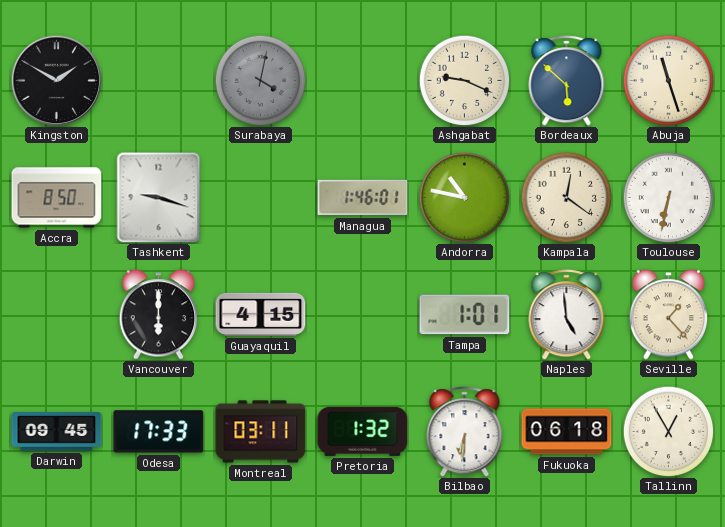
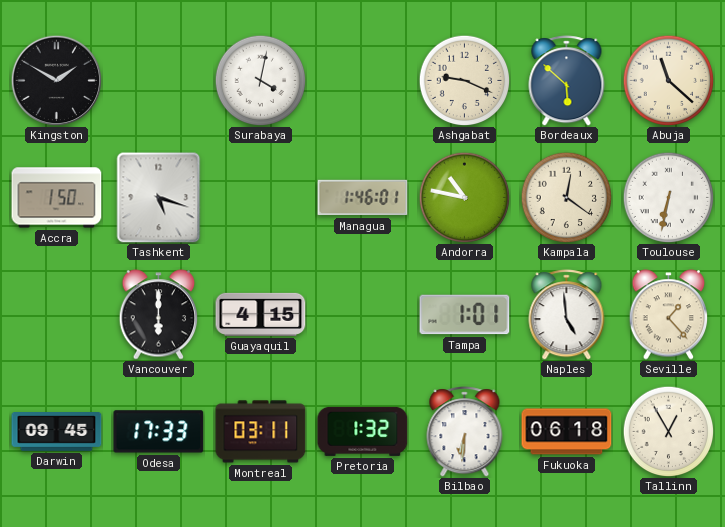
Surabaya dial: grey -> white (260, 80)
Abuja: 11:27 -> 11:22 (668, 80)
Accra: 8:50 -> 1:50 (57, 198)
Tashkent: 9:18 -> 5:18 (159, 198)
